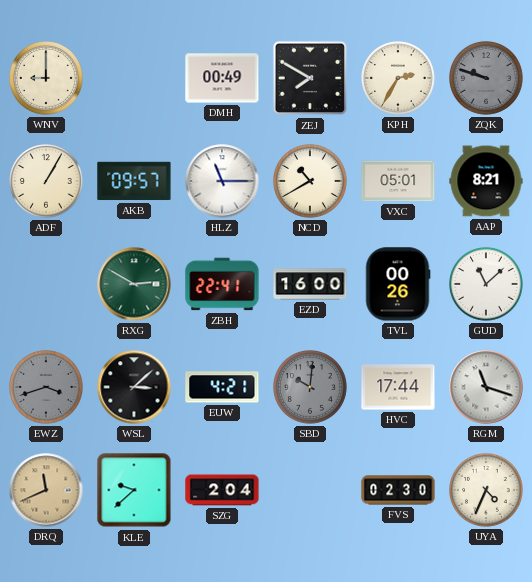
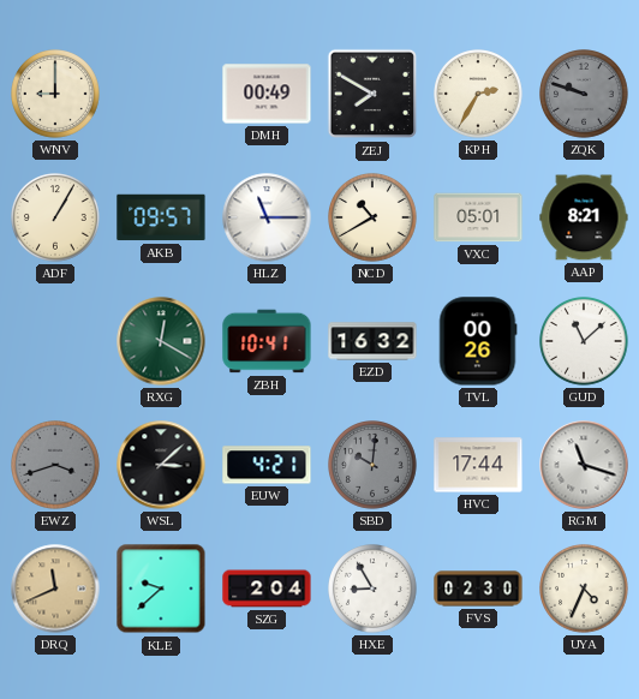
RXG: 2:50 -> 12:20 (161, 341)
ZBH: 22:41 -> 10:41 (267, 341)
EZD: 16:00 -> 16:32 (372, 341)
HXE: none -> 8:55 (374, 590)
